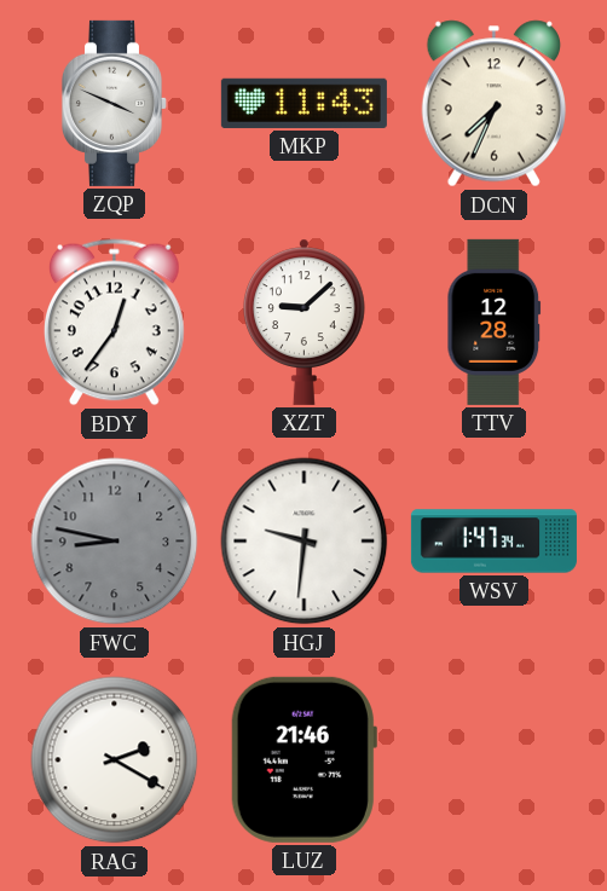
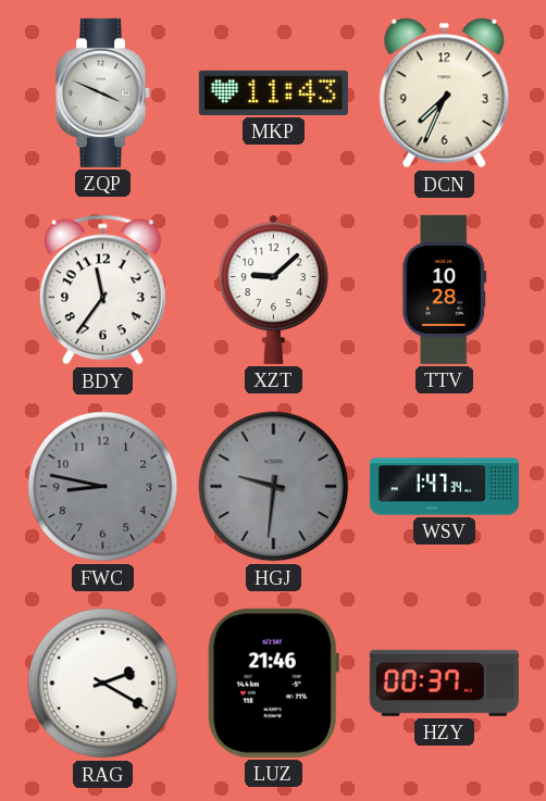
BDY: 12:36 -> 11:36 (102, 290)
TTV: 12:28 -> 10:28 (445, 289)
HGJ dial: white -> grey (274, 487)
HZY: none -> 00:37 (444, 683)
